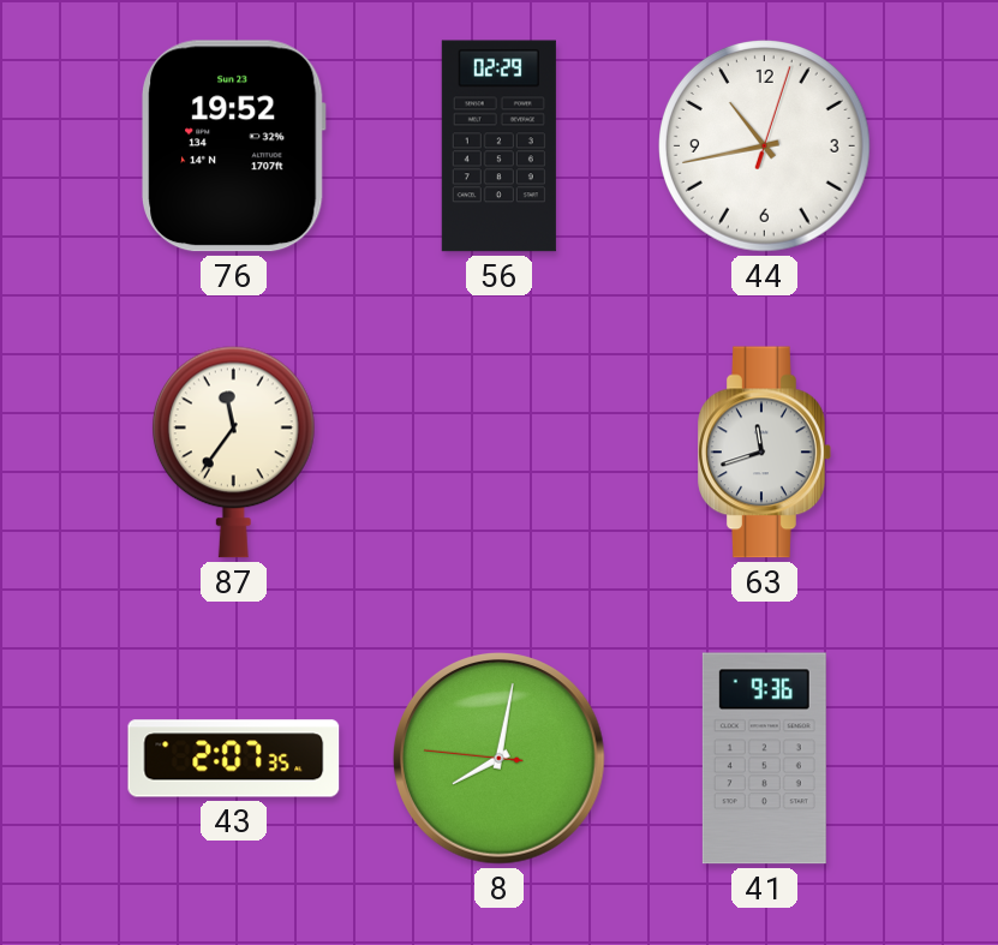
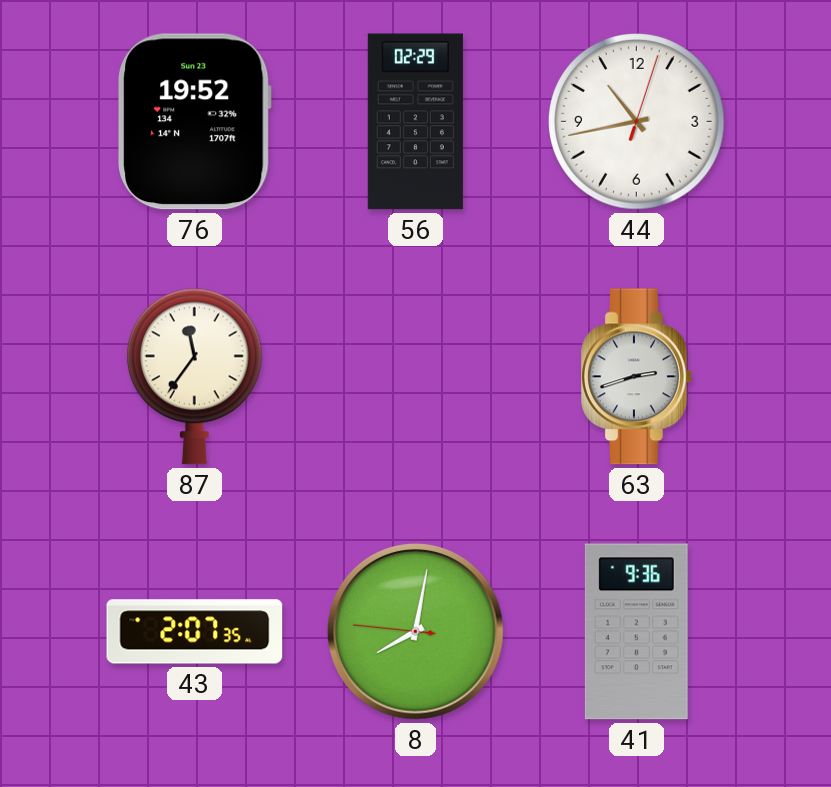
63: 11:42 -> 2:42 (637, 377)
